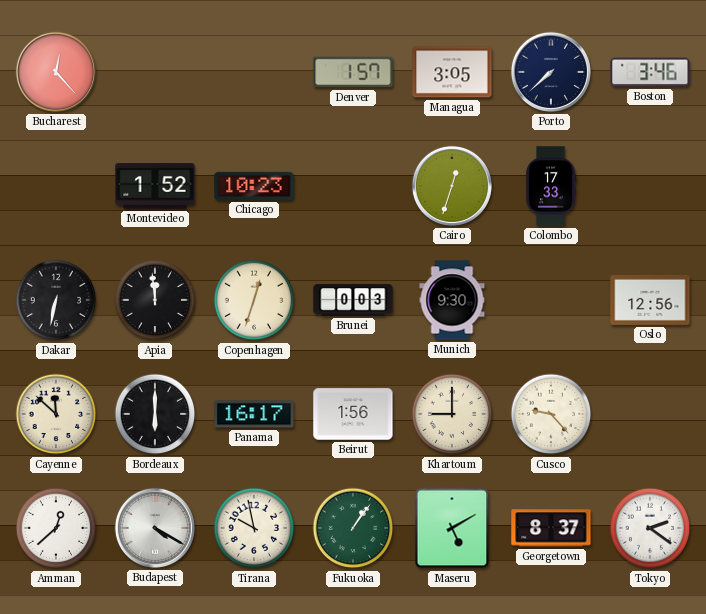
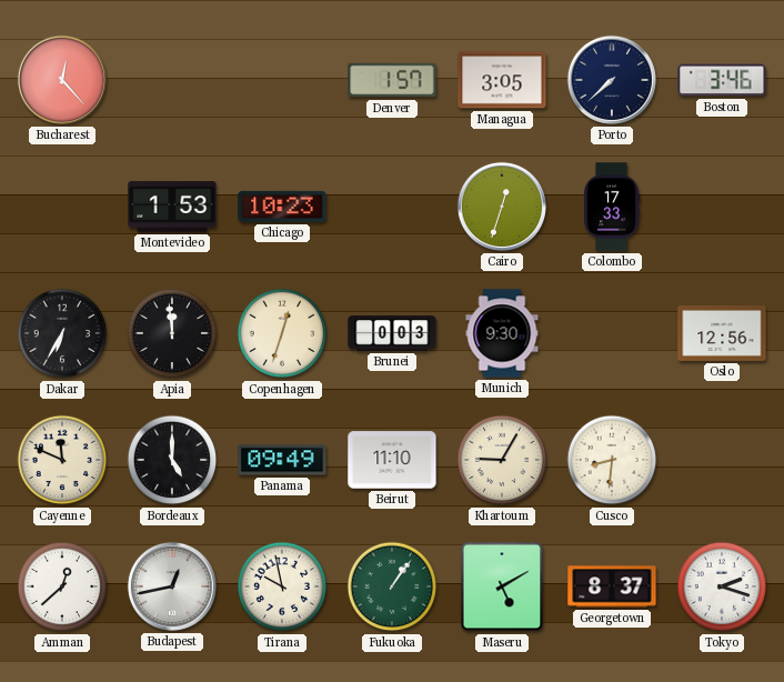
Montevideo: 1:52 -> 1:53 (172, 207)
Dakar: 6:32 -> 6:35 (62, 333)
Cayenne: 11:52 -> 11:49 (62, 460)
Bordeaux: 6:00 -> 5:00 (172, 460)
Panama: 16:17 -> 09:49 (282, 460)
Beirut: 1:56 -> 11:10 (392, 460)
Khartoum: 9:00 -> 9:05 (502, 460)
Cusco: 9:23 -> 8:31 (612, 460)
Budapest: 4:20 -> 12:43 (172, 586)
Tokyo: 2:21 -> 2:18 (722, 586)
